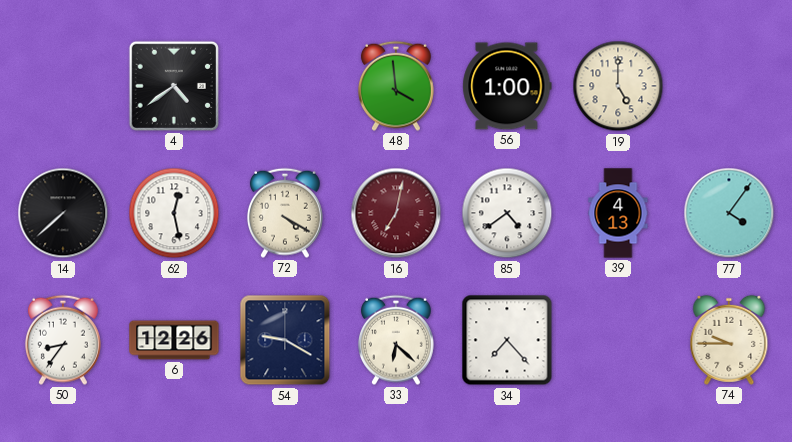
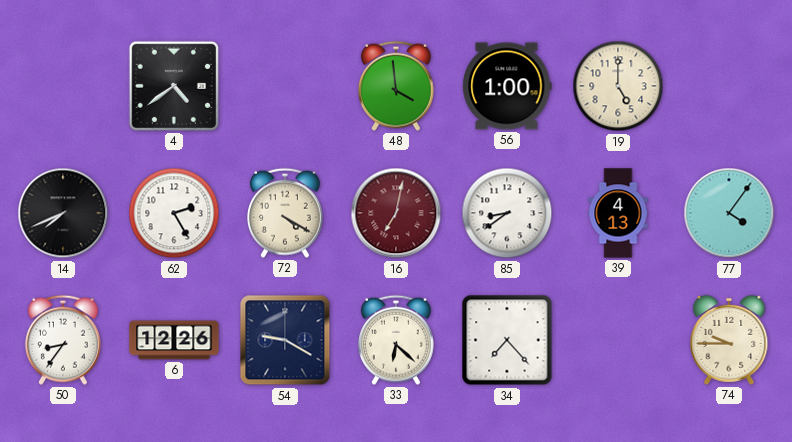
14: 7:38 -> 7:41 (63, 213)
62: 12:28 -> 2:25 (174, 213)
85: 4:39 -> 8:39 (507, 213)
